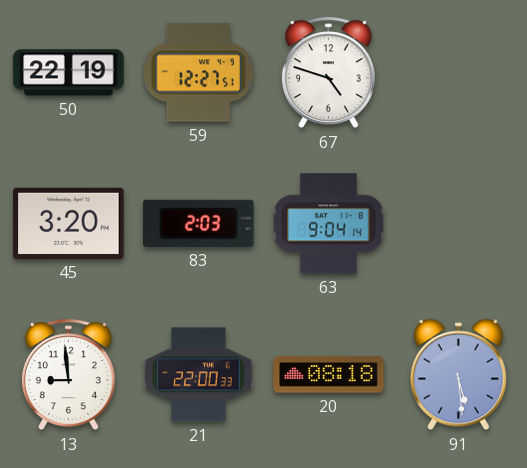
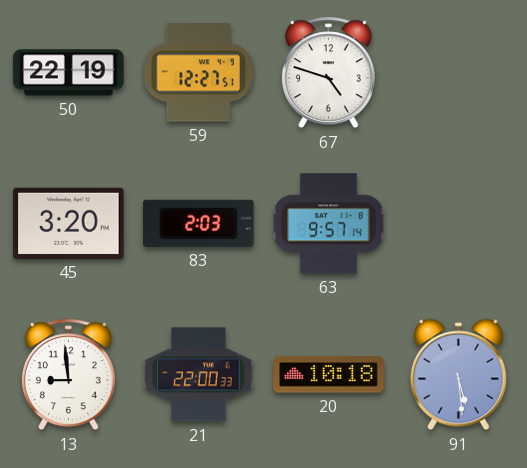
63: 9:04 -> 9:57 (329, 224)
20: 08:18 -> 10:18 (329, 375)
